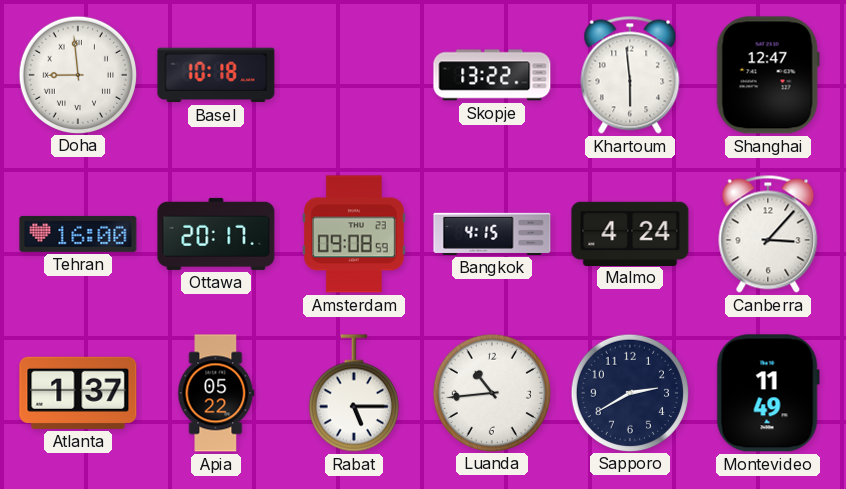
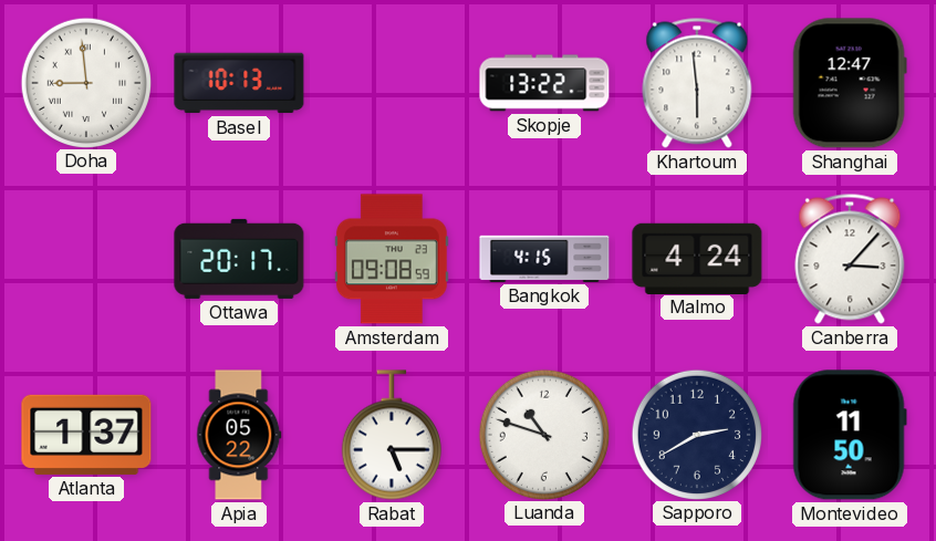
Basel: 10:18 -> 10:13 (239, 83)
Tehran: 16:00 -> none (78, 234)
Luanda: 10:44 -> 10:48 (543, 434)
Montevideo: 11:49 -> 11:50 (850, 435)
